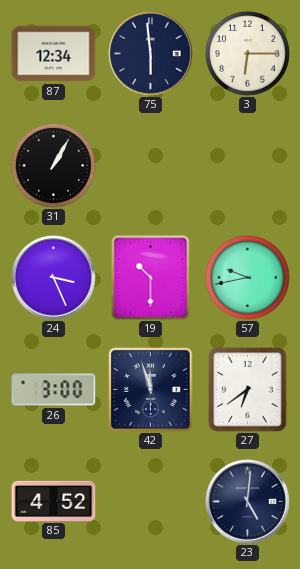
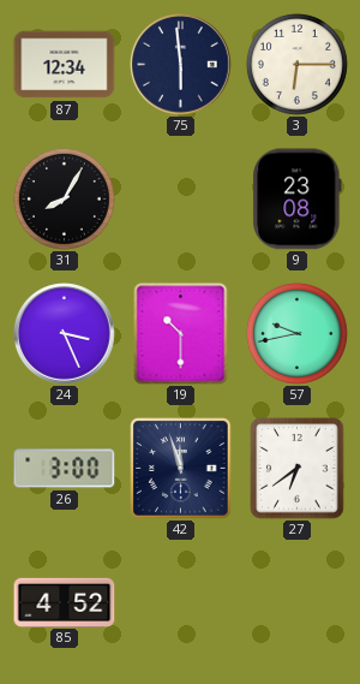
31: 1:05 -> 8:05 (64, 198)
9: none -> 23:08 (298, 200)
23: 5:01 -> none (248, 502)
